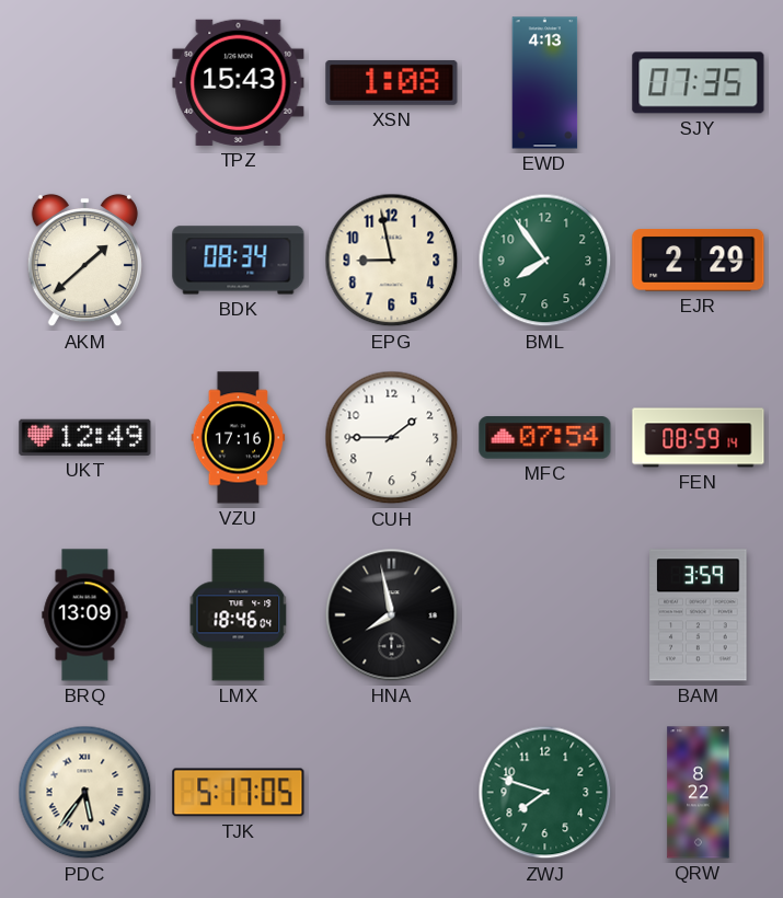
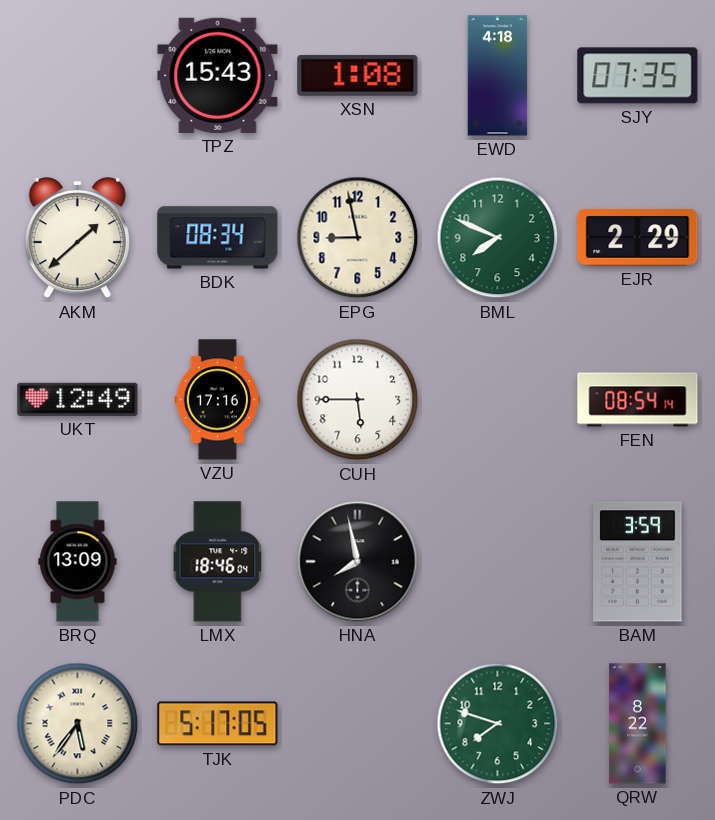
EWD: 4:13 -> 4:18 (498, 76)
BML: 7:54 -> 7:49 (498, 238)
CUH: 1:45 -> 5:45 (358, 400)
MFC: 07:54 -> none (545, 438)
FEN: 08:59 -> 08:54 (638, 400)
